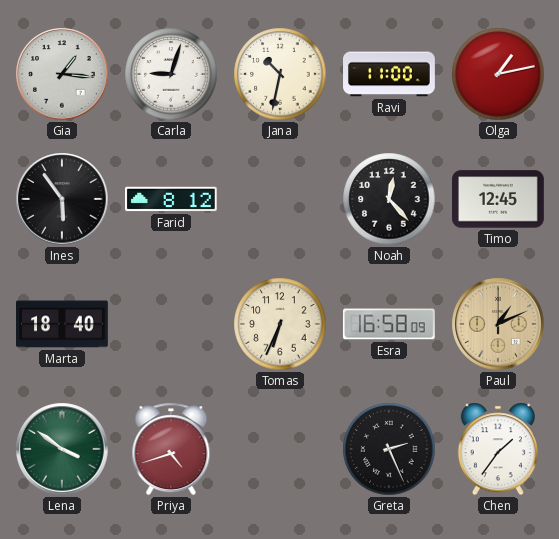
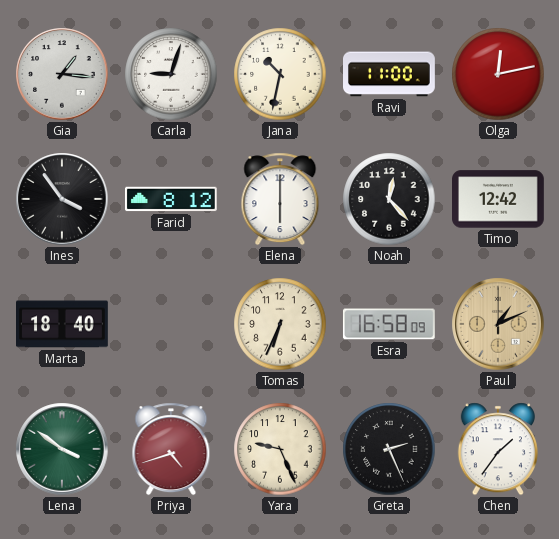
Olga: 1:13 -> 12:13 (498, 74)
Ines: 5:54 -> 3:54 (62, 199)
Elena: none -> 6:00 (280, 199)
Timo: 12:45 -> 12:42 (499, 199)
Yara: none -> 9:26 (280, 449)
